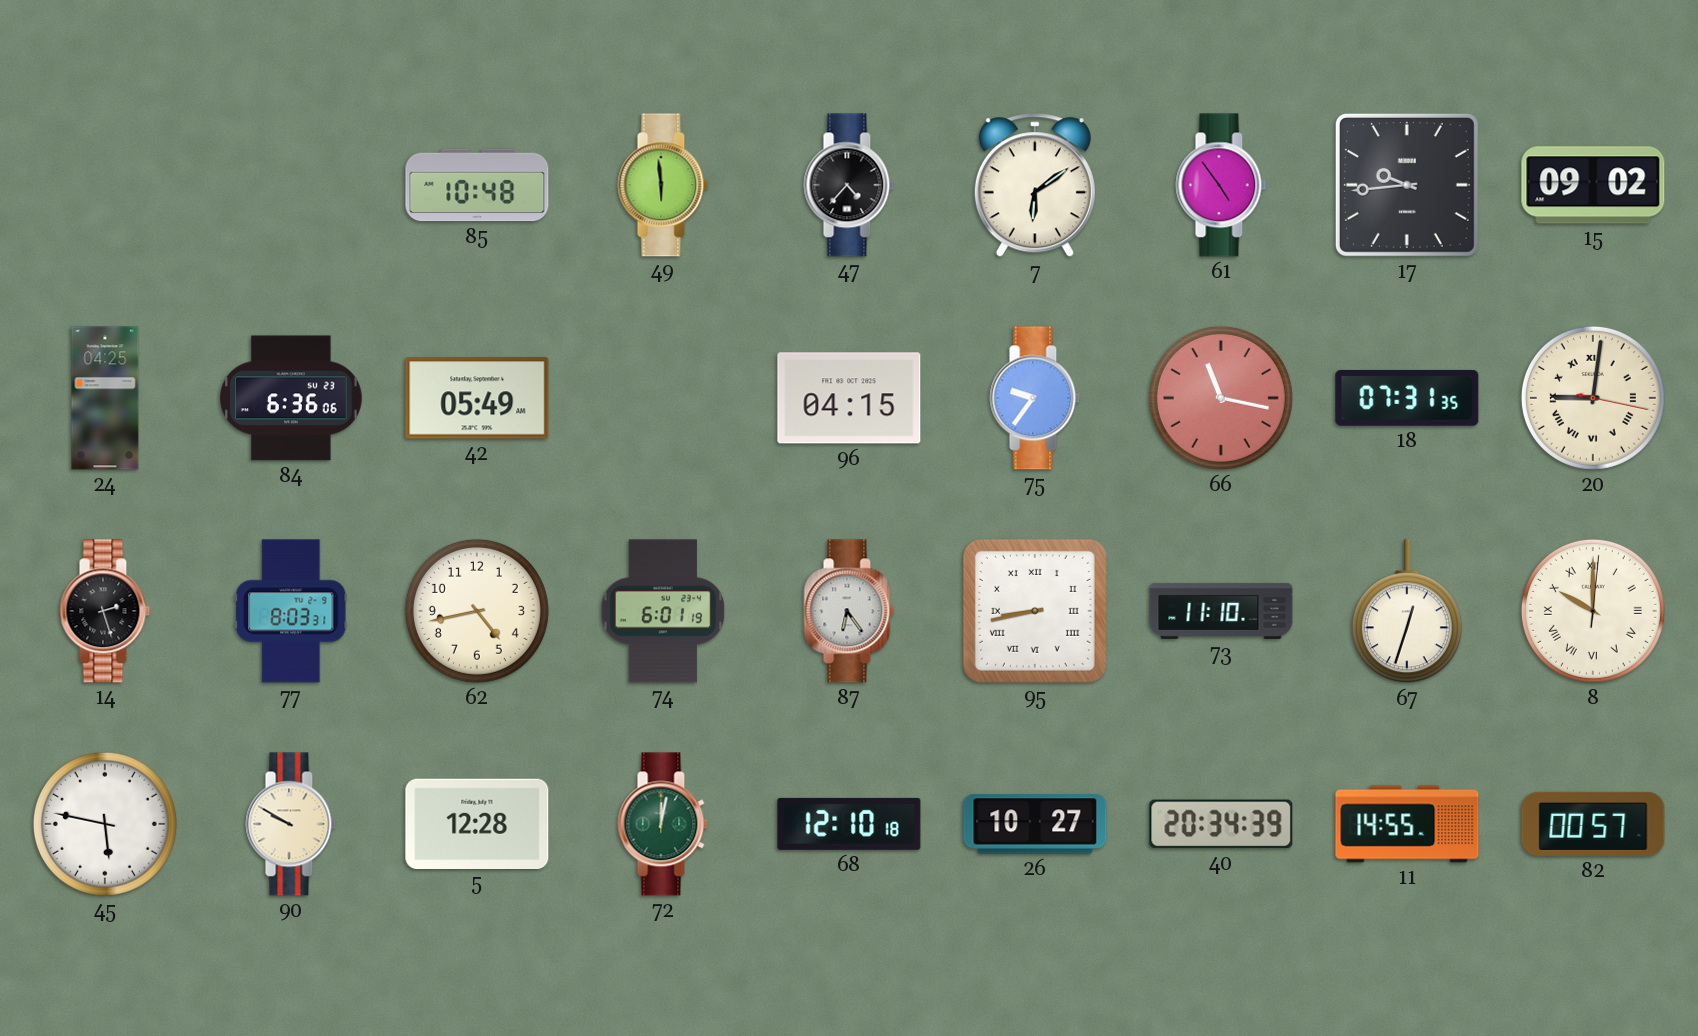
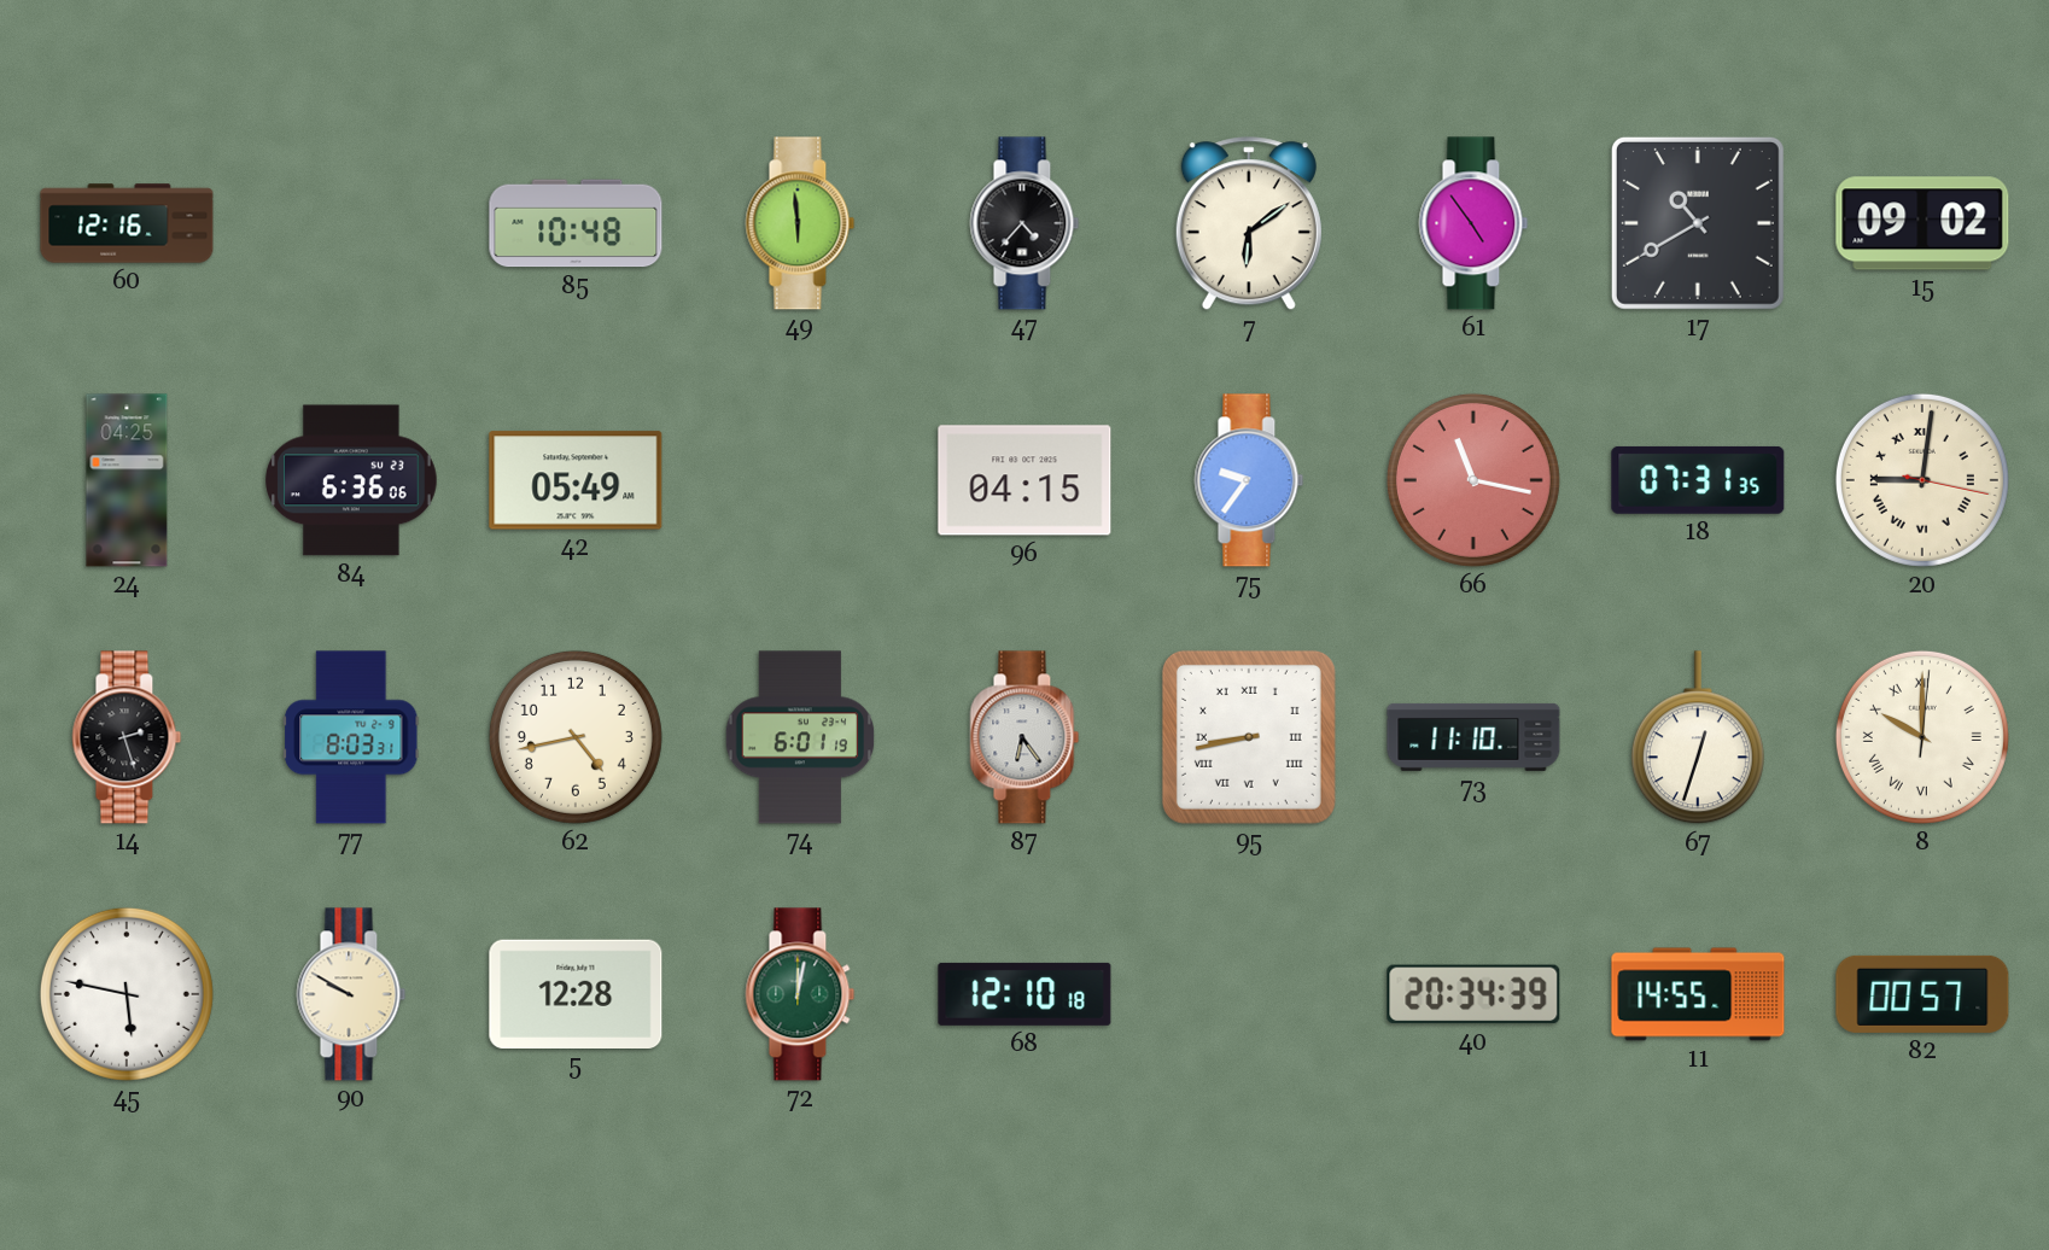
60: none -> 12:16 (127, 223)
17: 9:44 -> 10:40 (1698, 223)
26: 10:27 -> none (1035, 824)
